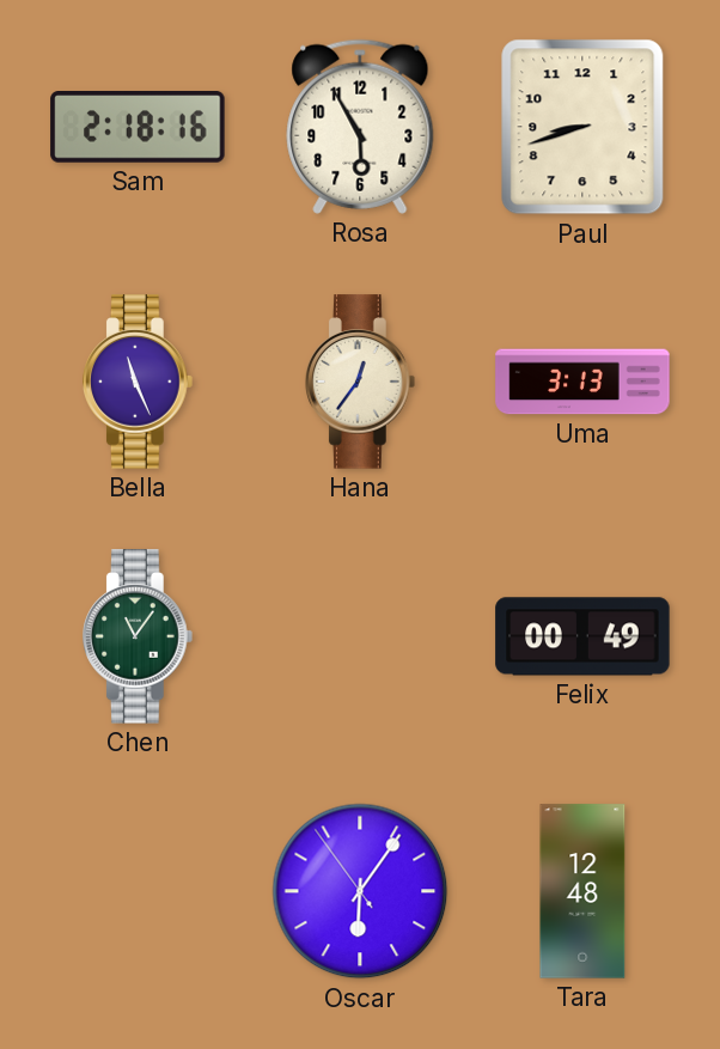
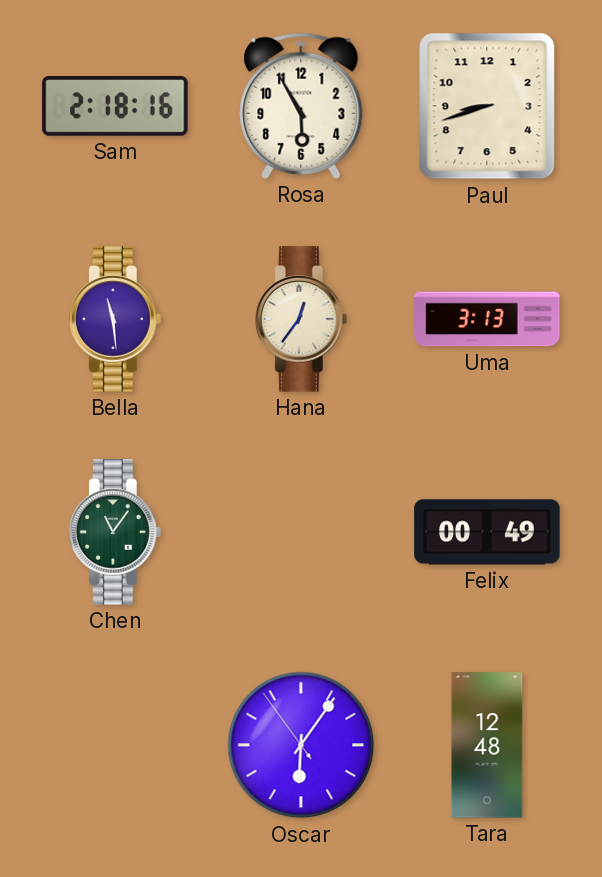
Bella: 11:26 -> 11:29 (115, 319)
